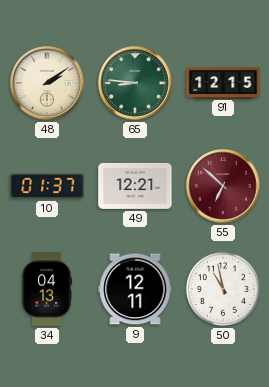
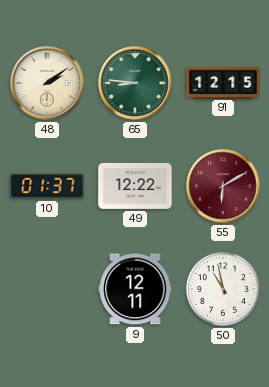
49: 12:21 -> 12:22 (135, 186)
55: 6:52 -> 6:10 (223, 186)
34: 04:13 -> none (47, 289)
